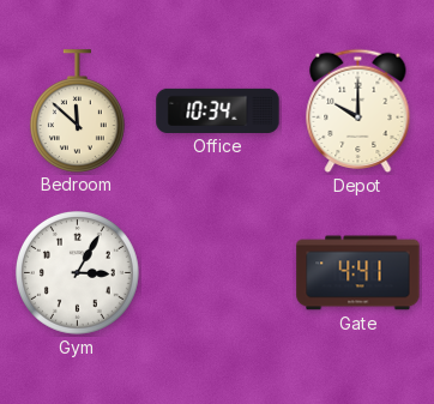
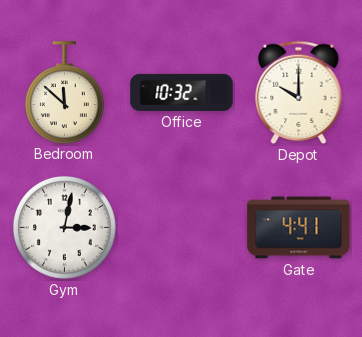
Office: 10:34 -> 10:32 (182, 92)
Gym: 3:05 -> 3:02 (64, 227)
